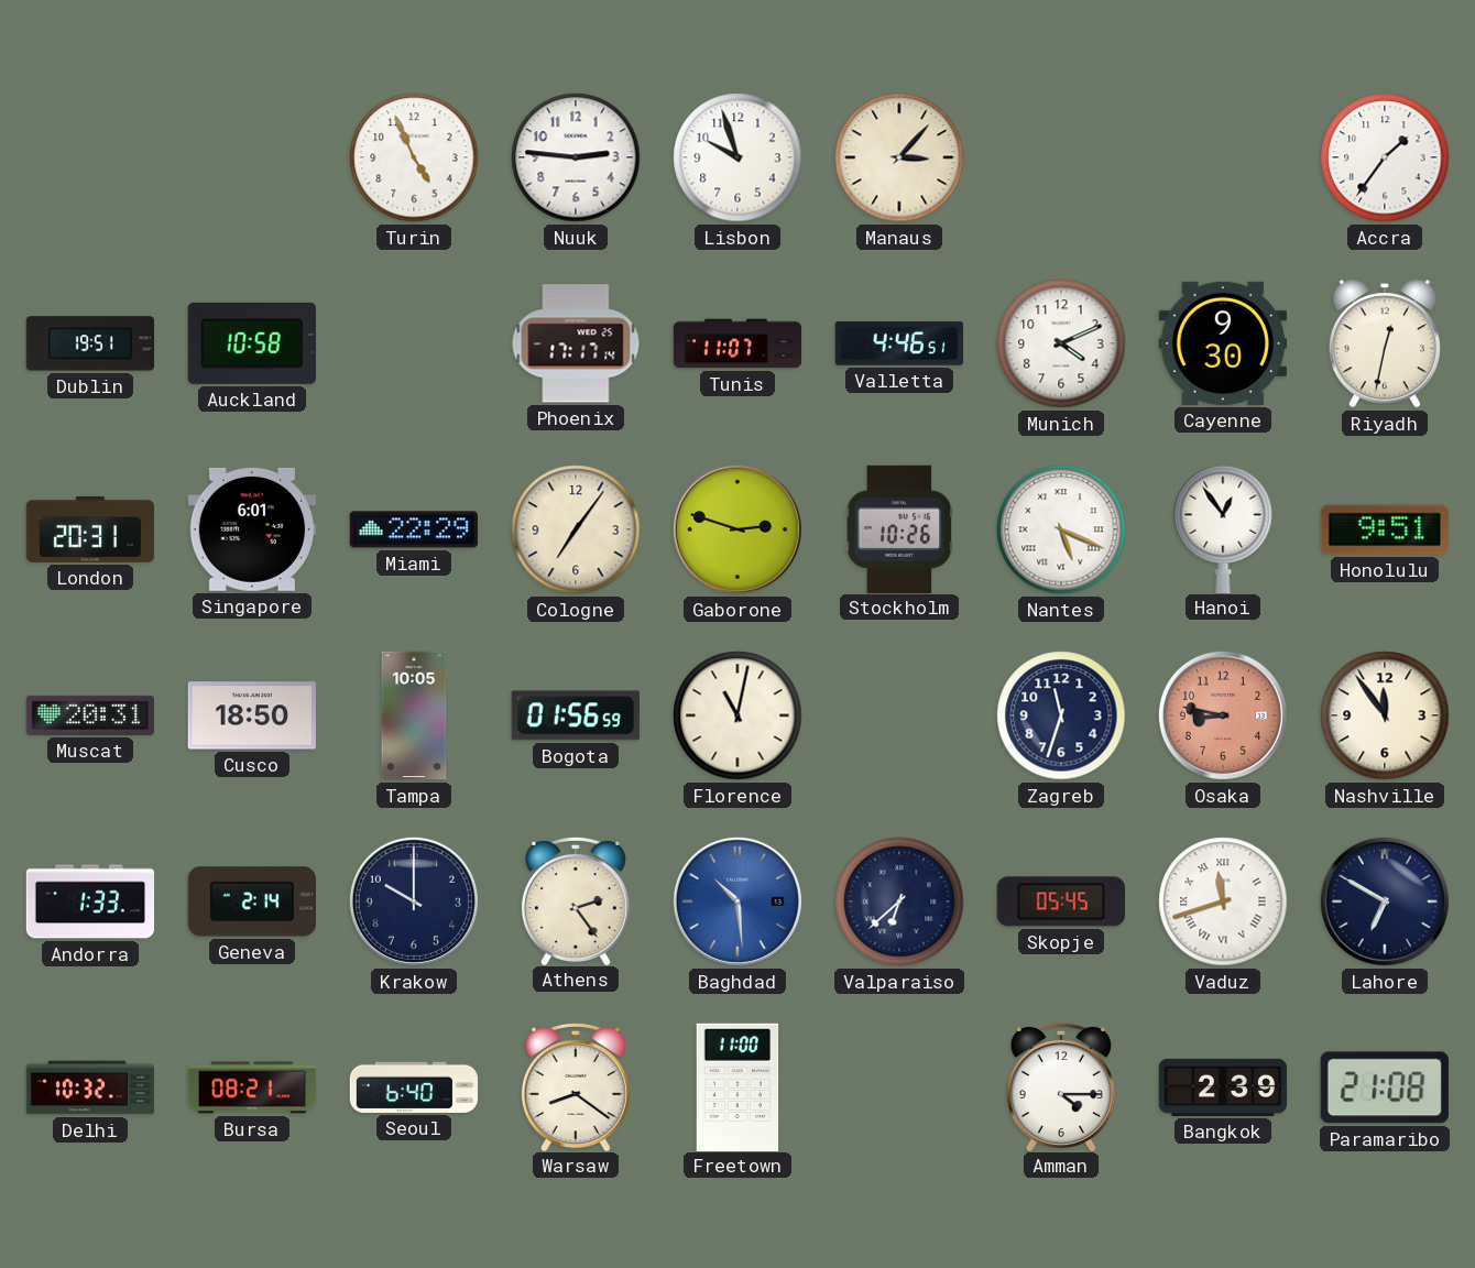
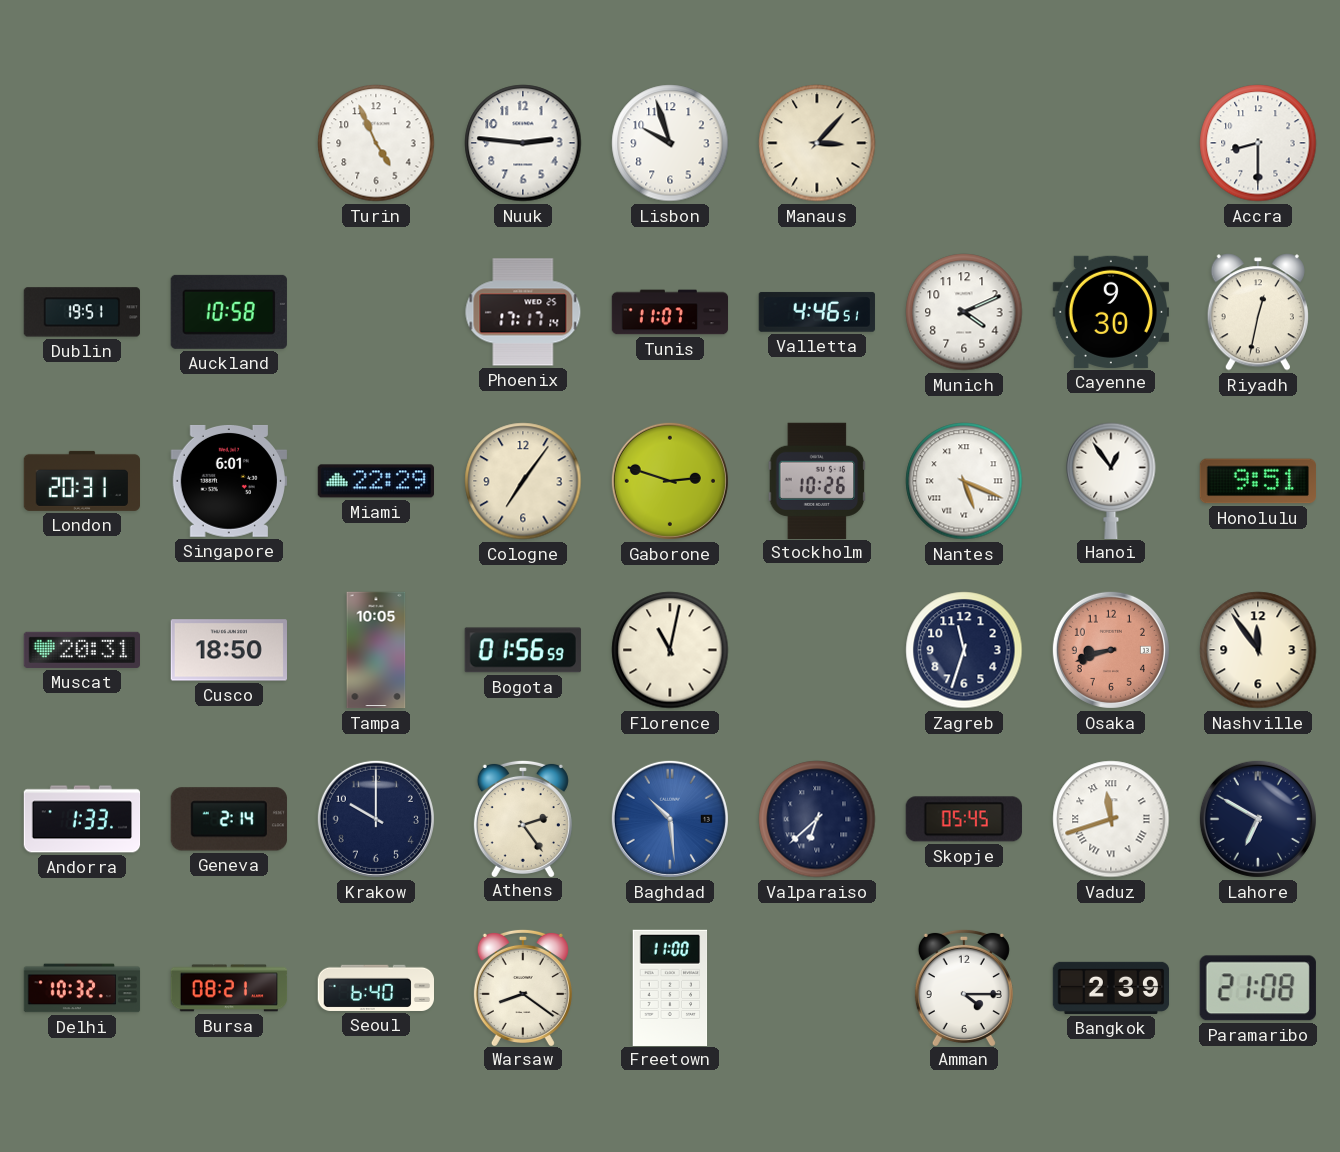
Accra: 1:36 -> 8:30 (1258, 143)
Osaka: 8:47 -> 8:42 (1111, 650)
